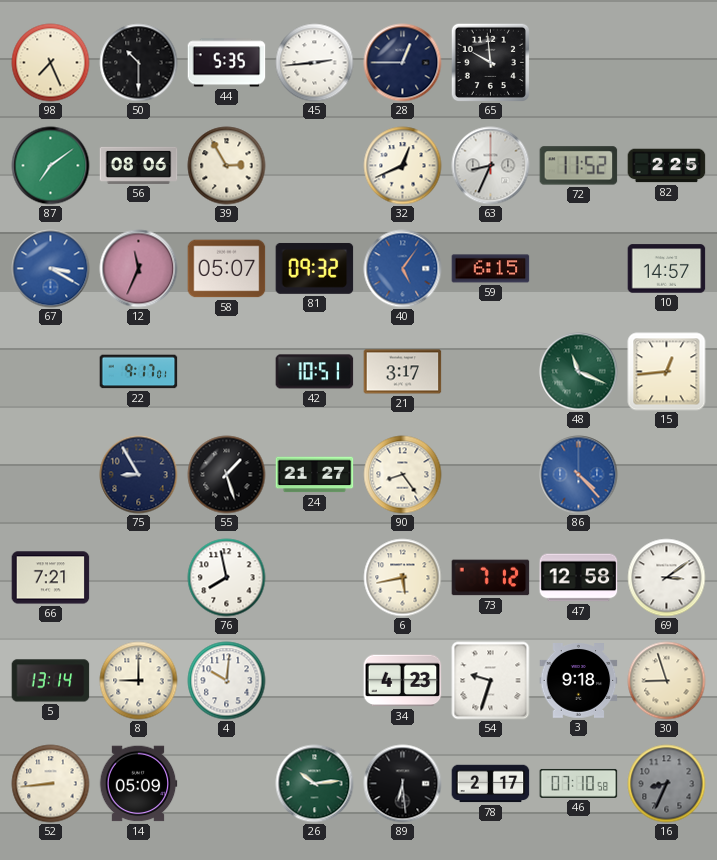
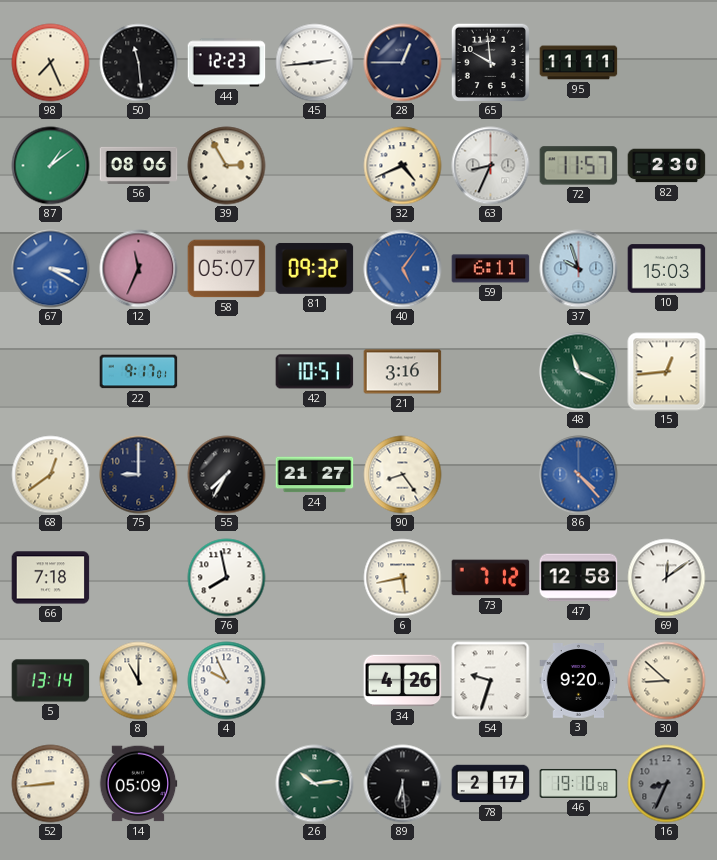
50: 10:30 -> 11:29 (139, 63)
44: 5:35 -> 12:23 (227, 63)
95: none -> 11:11 (579, 63)
87: 7:09 -> 1:09 (51, 166)
32: 12:41 -> 4:41 (403, 166)
72: 11:52 -> 11:57 (579, 166)
82: 2:25 -> 2:30 (667, 166)
59: 6:15 -> 6:11 (491, 269)
37: none -> 9:57 (579, 269)
10: 14:57 -> 15:03 (667, 269)
21: 3:17 -> 3:16 (403, 372)
68: none -> 12:39 (51, 475)
75: 8:55 -> 9:00 (139, 475)
55: 1:27 -> 7:35 (227, 475)
66: 7:21 -> 7:18 (51, 578)
69: 3:09 -> 12:09 (667, 578)
8: 9:00 -> 11:00 (139, 681)
4: 10:01 -> 9:56 (227, 681)
34: 4:23 -> 4:26 (403, 681)
3: 9:18 -> 9:20 (579, 681)
30: 8:57 -> 8:52 (667, 681)
46: 07:10 -> 19:10 (579, 783)
